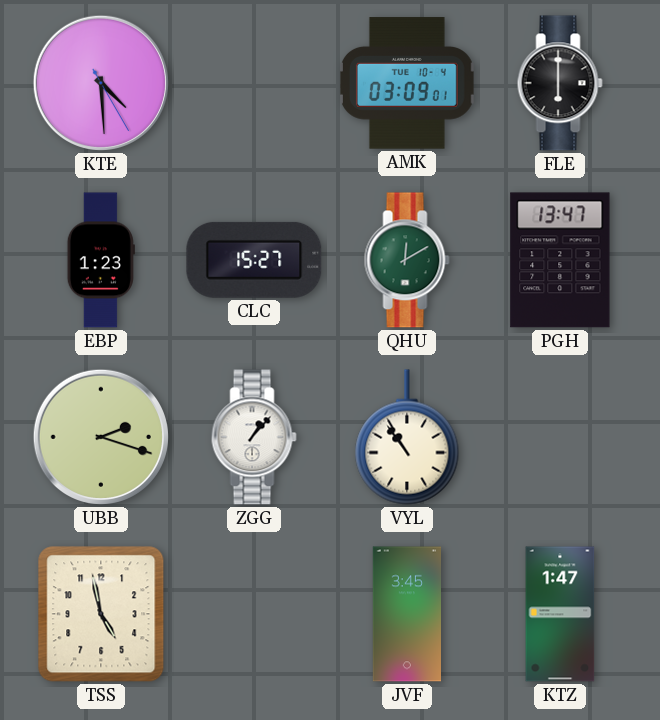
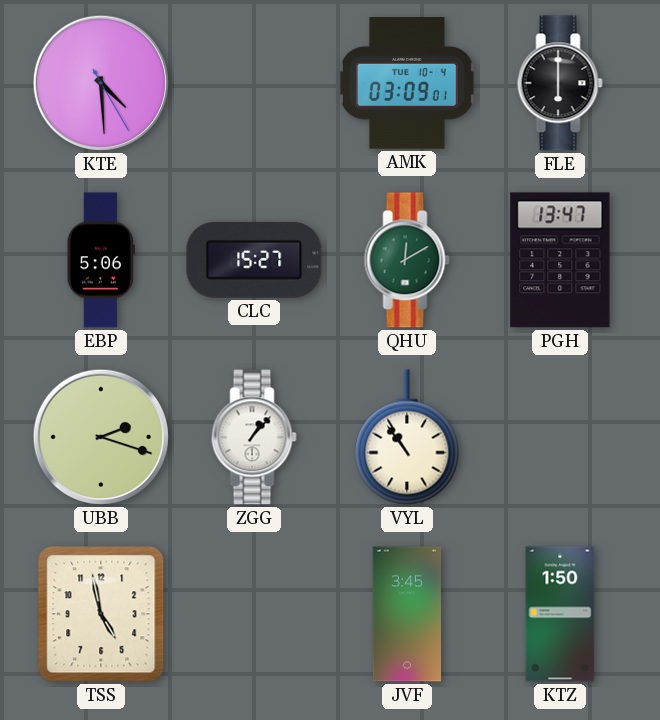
EBP: 1:23 -> 5:06 (101, 260)
KTZ: 1:47 -> 1:50 (560, 614)
